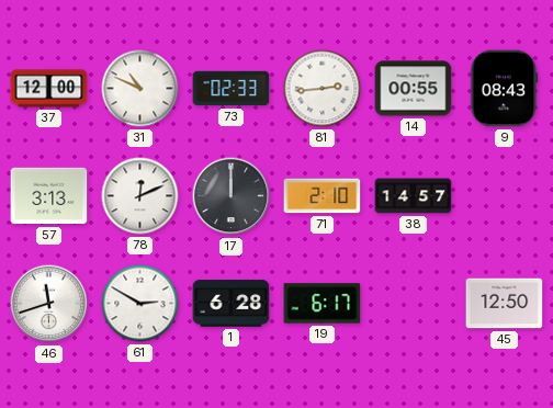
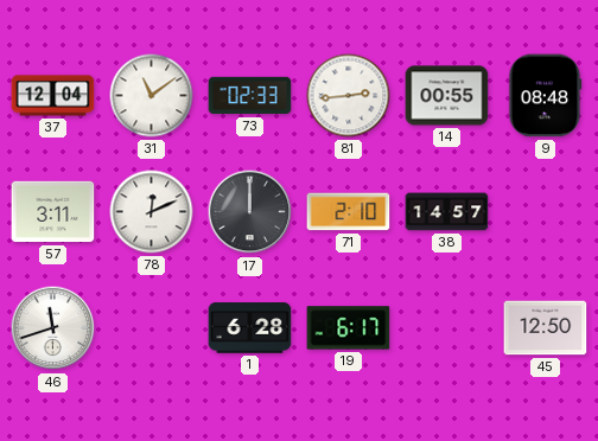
37: 12:00 -> 12:04 (53, 96)
31: 10:49 -> 11:09 (152, 96)
9: 08:43 -> 08:48 (546, 96)
57: 3:13 -> 3:11 (53, 212)
61: 2:50 -> none (140, 304)
